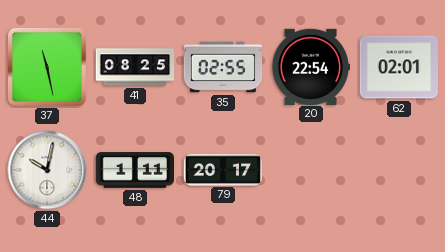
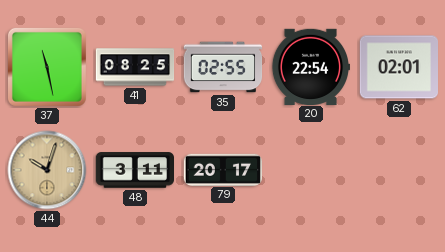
44: 10:02 -> 10:03 (47, 170)
44 dial: white -> champagne (47, 170)
48: 1:11 -> 3:11 (135, 170)
